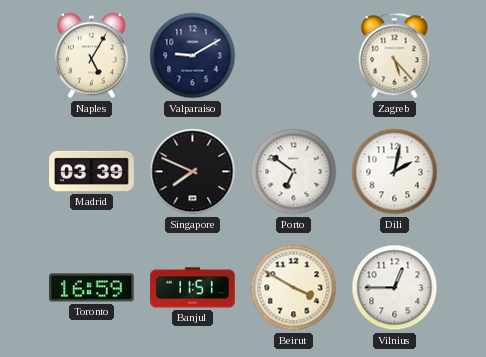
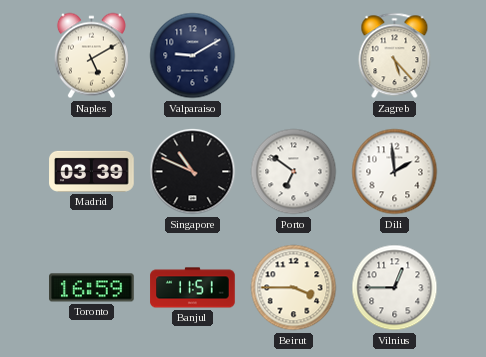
Naples: 5:05 -> 5:10 (91, 56)
Singapore: 7:49 -> 10:49 (193, 172)
Dili: 2:02 -> 1:59 (395, 172)
Beirut: 3:50 -> 3:45 (294, 288)
